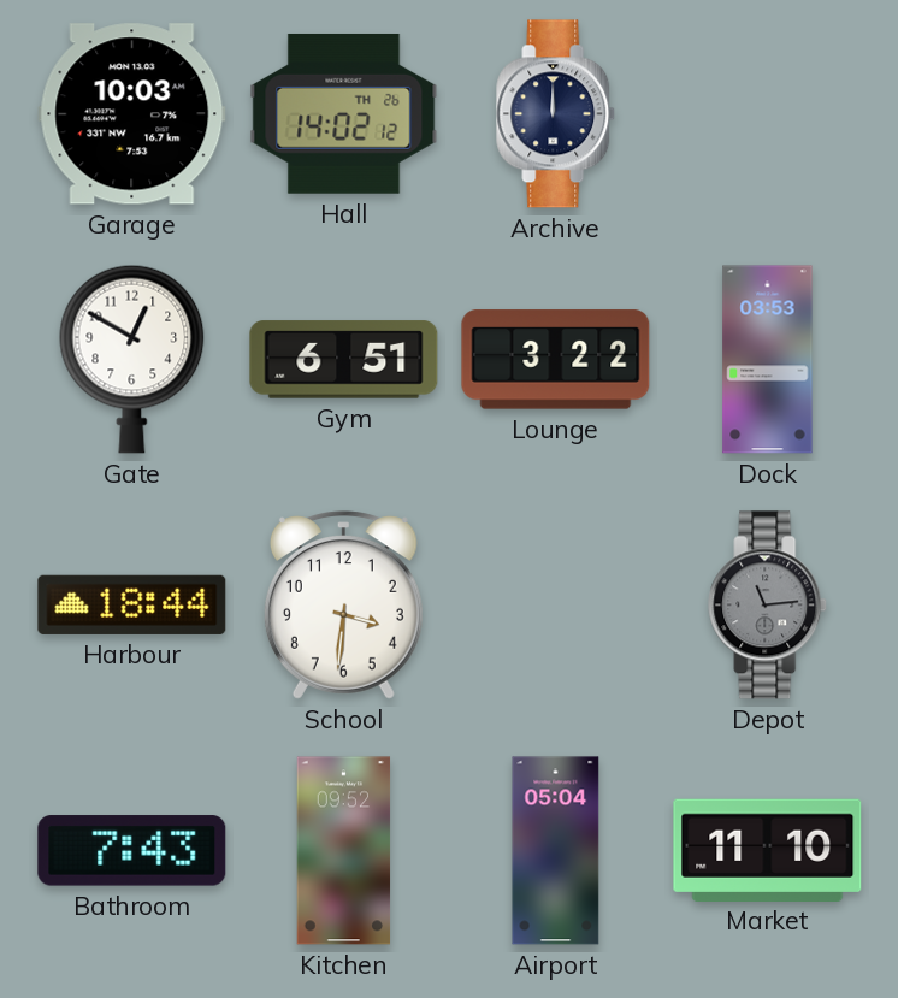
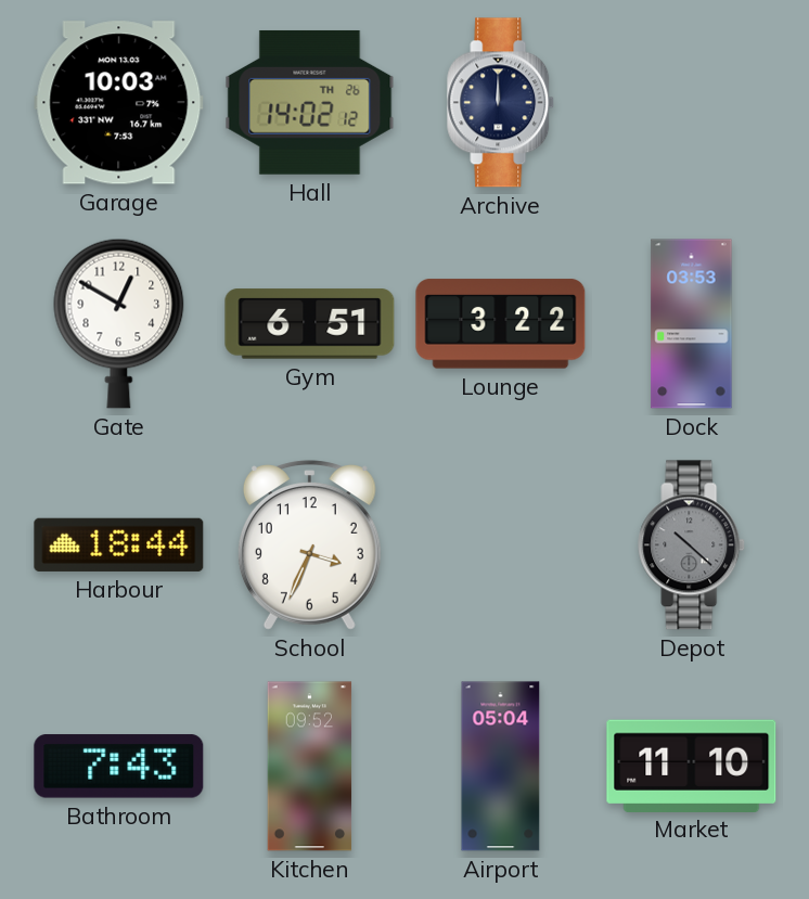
School: 3:31 -> 3:34 (309, 545)
Depot: 11:14 -> 10:22 (692, 545)
